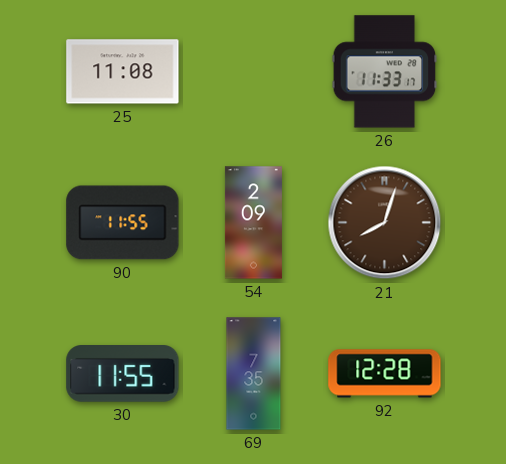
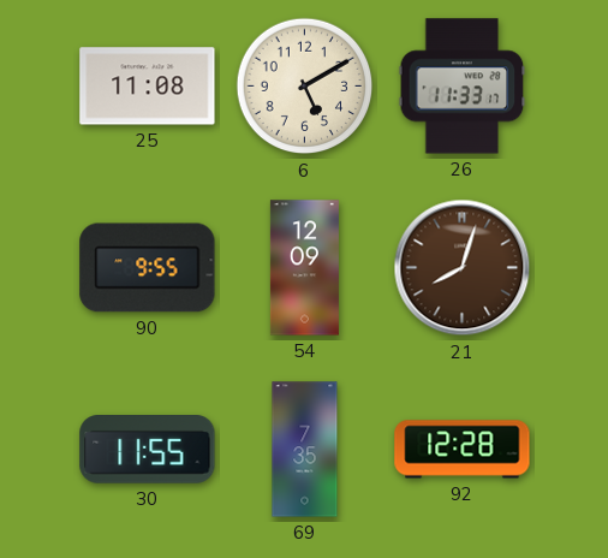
6: none -> 5:10 (305, 87)
90: 11:55 -> 9:55 (148, 268)
54: 2:09 -> 12:09 (304, 268)
